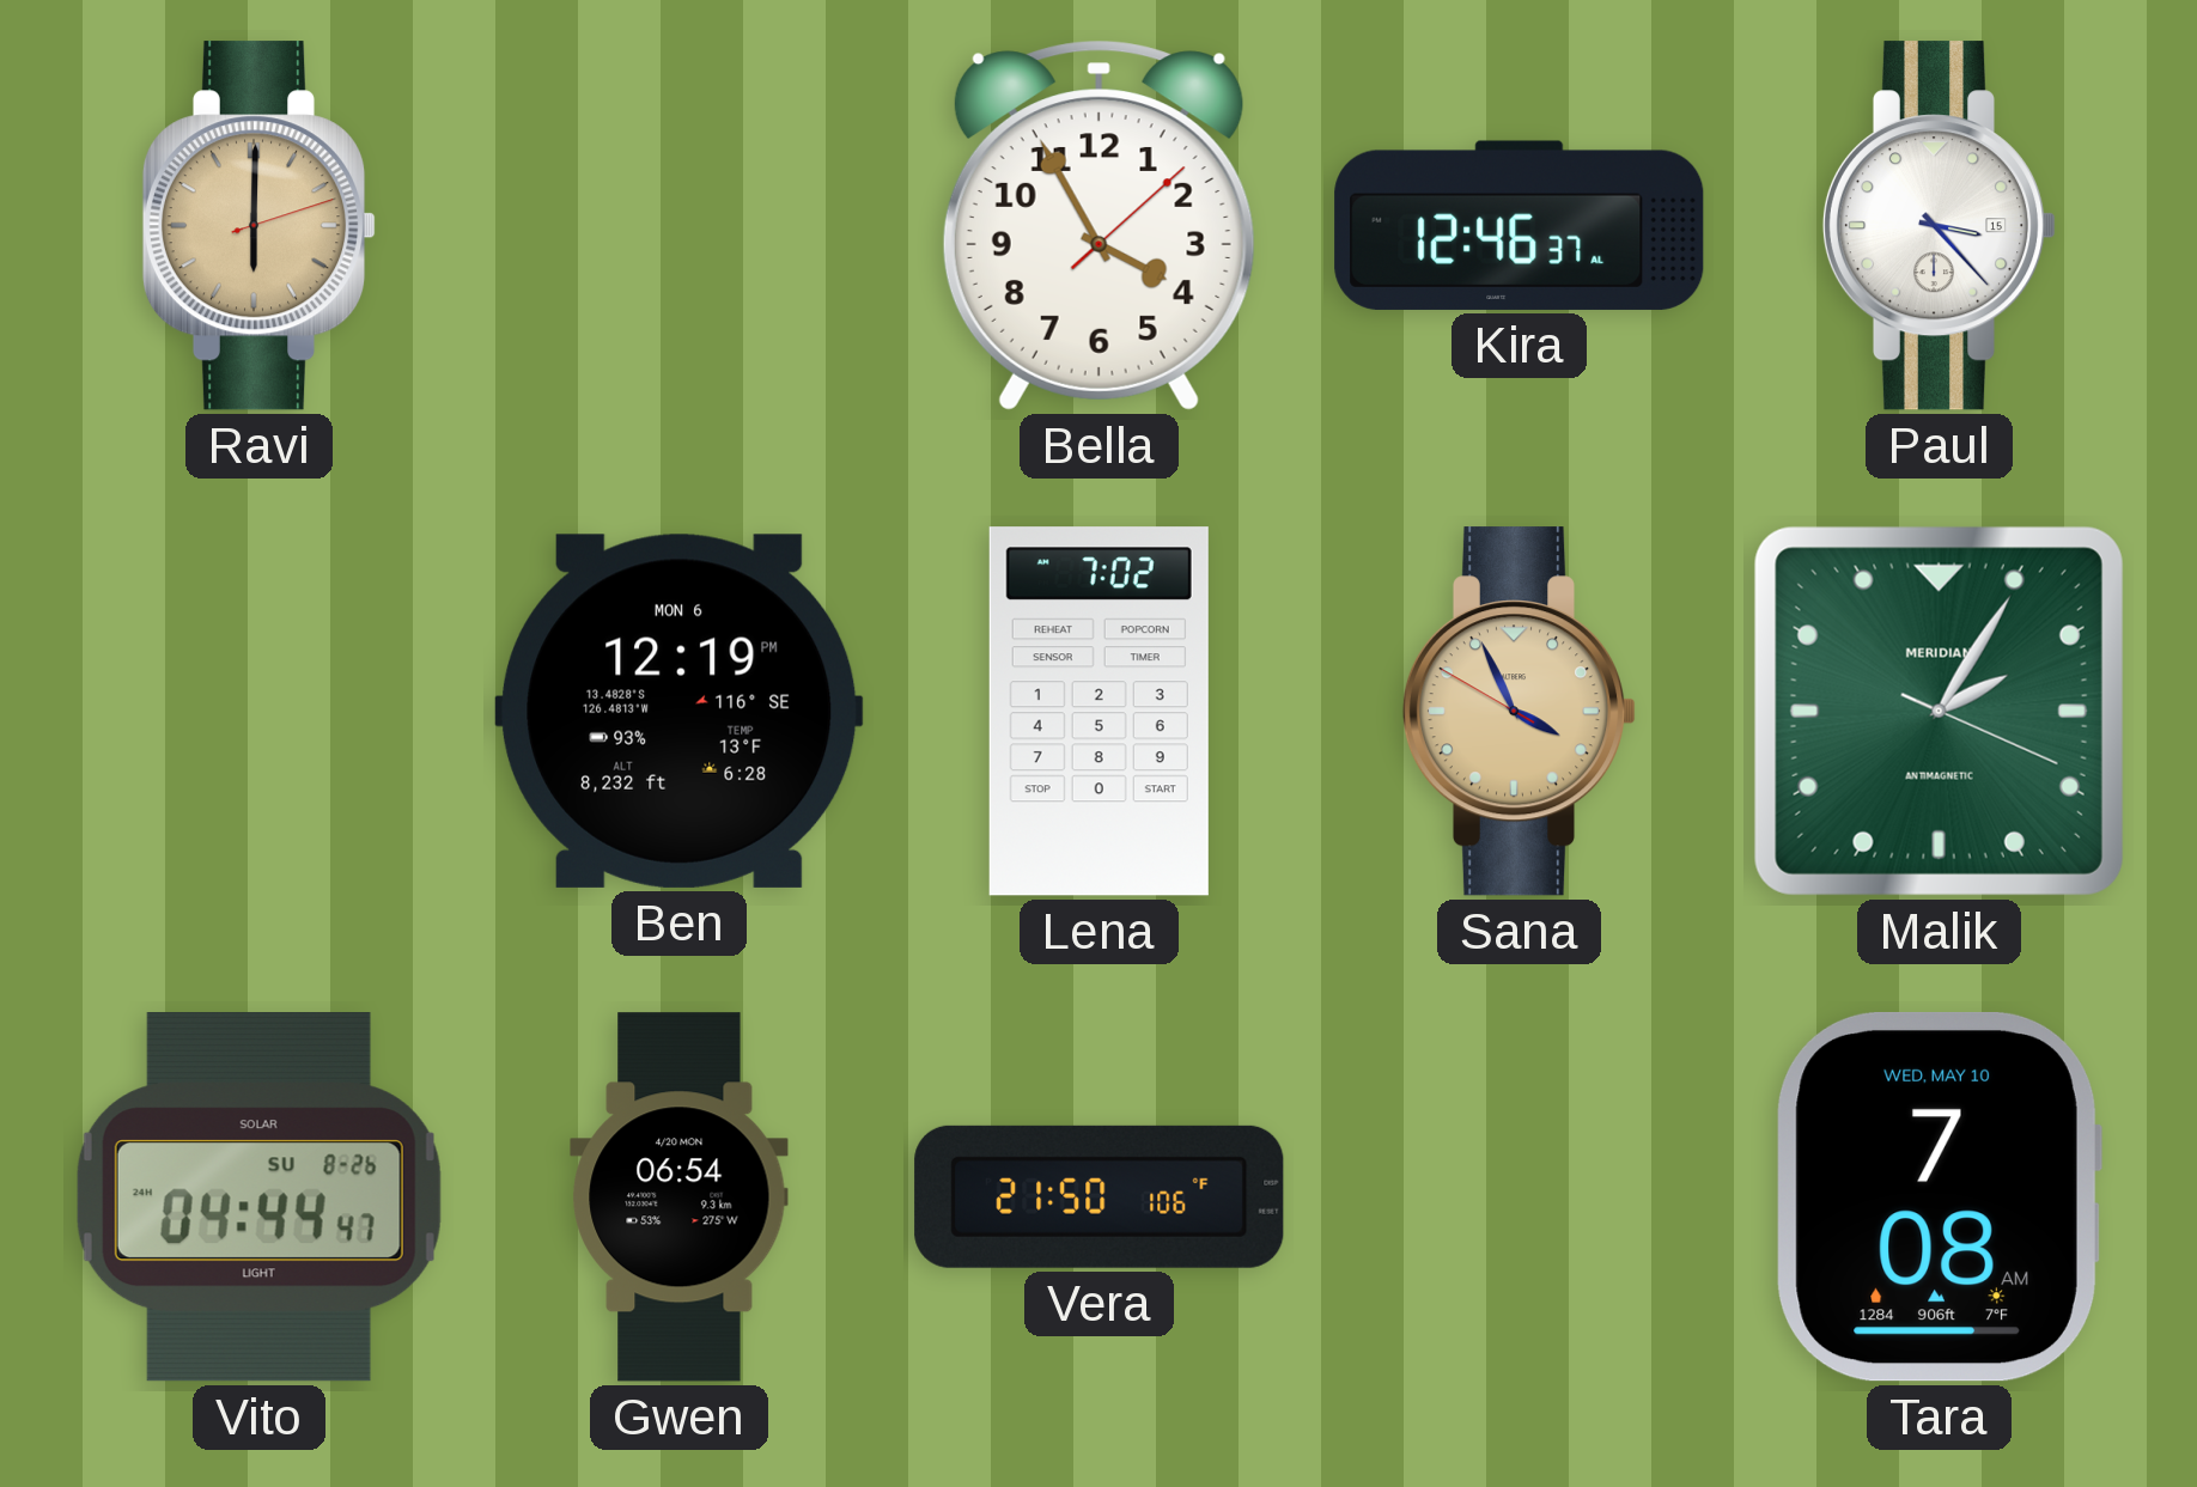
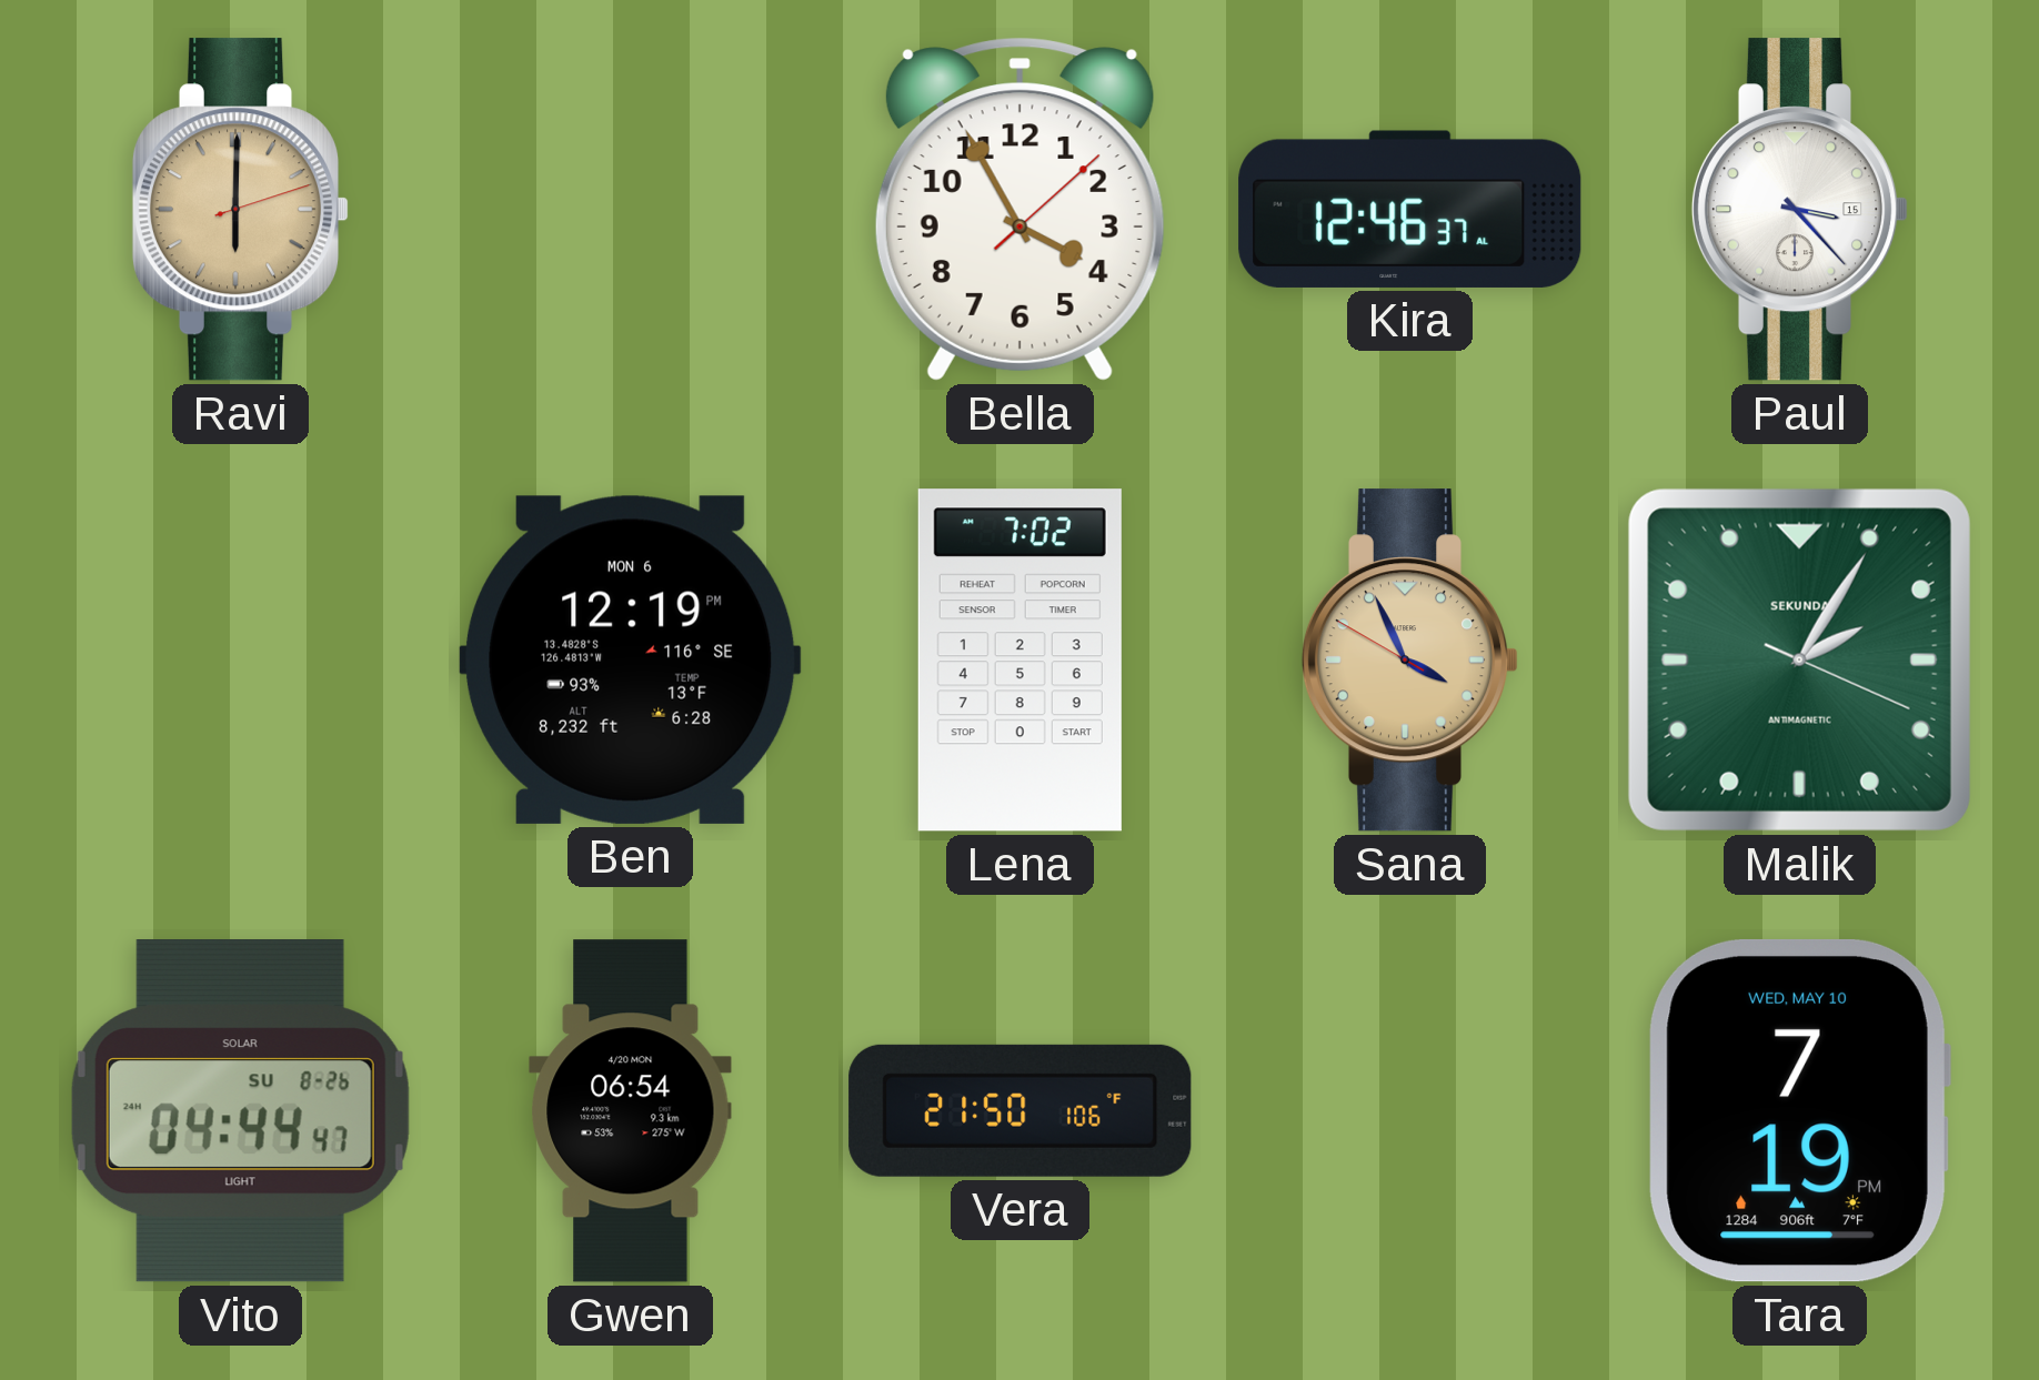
Malik brand: MERIDIAN -> SEKUNDA (1799, 659)
Tara: 7:08 -> 7:19 (1799, 1110)
